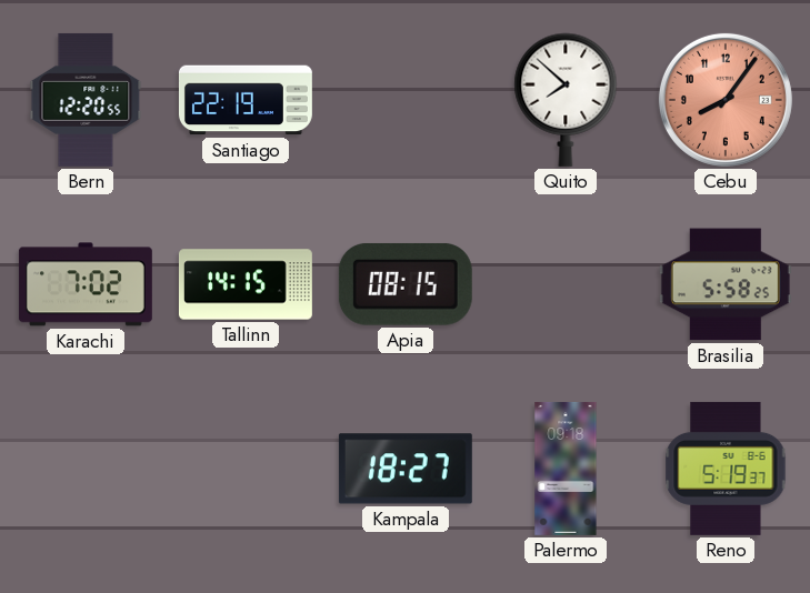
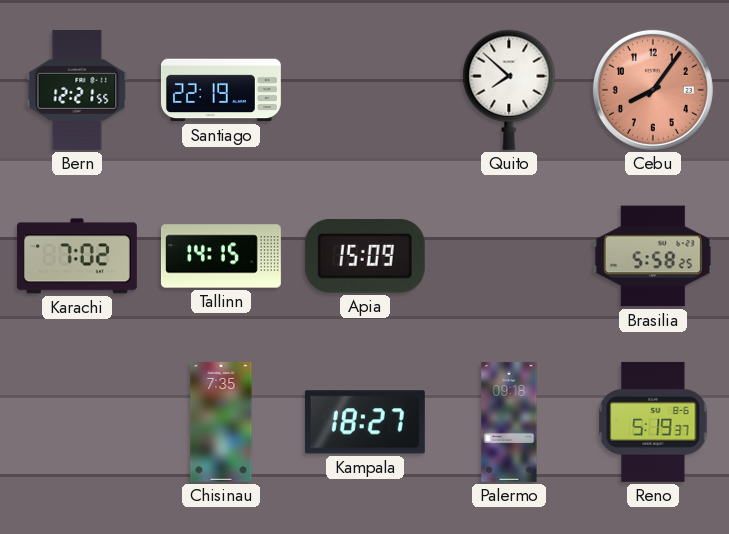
Bern: 12:20 -> 12:21 (77, 90)
Apia: 08:15 -> 15:09 (365, 256)
Chisinau: none -> 7:35 (221, 422)
